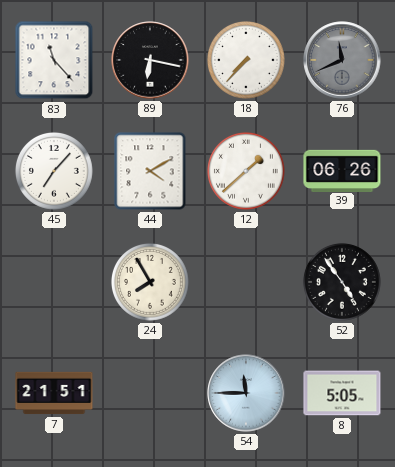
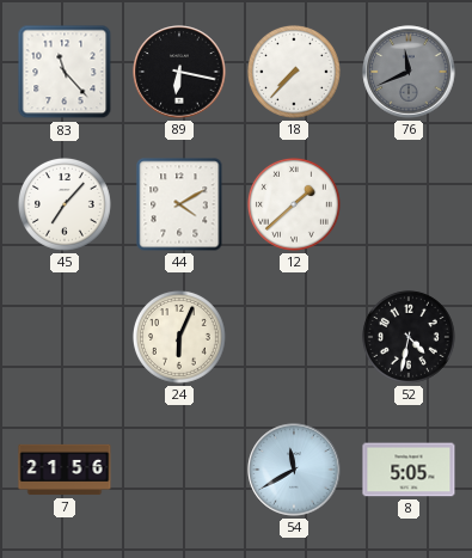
39: 06:26 -> none (342, 170)
24: 7:55 -> 6:04 (179, 337)
52: 4:54 -> 4:32 (409, 337)
7: 21:51 -> 21:56 (65, 470)
54: 11:45 -> 11:40 (294, 470)
